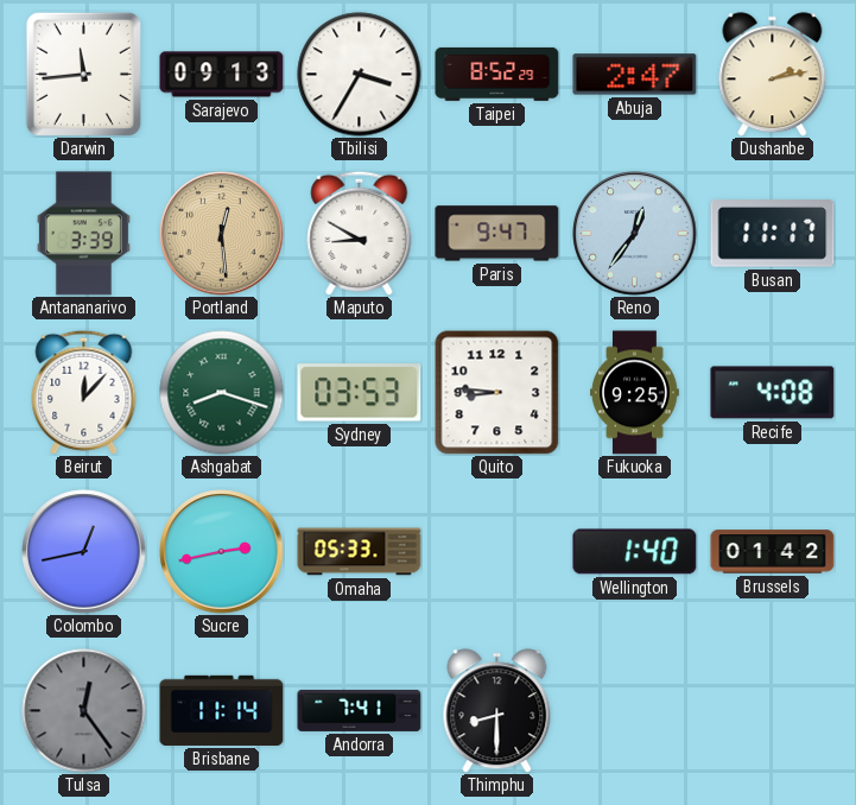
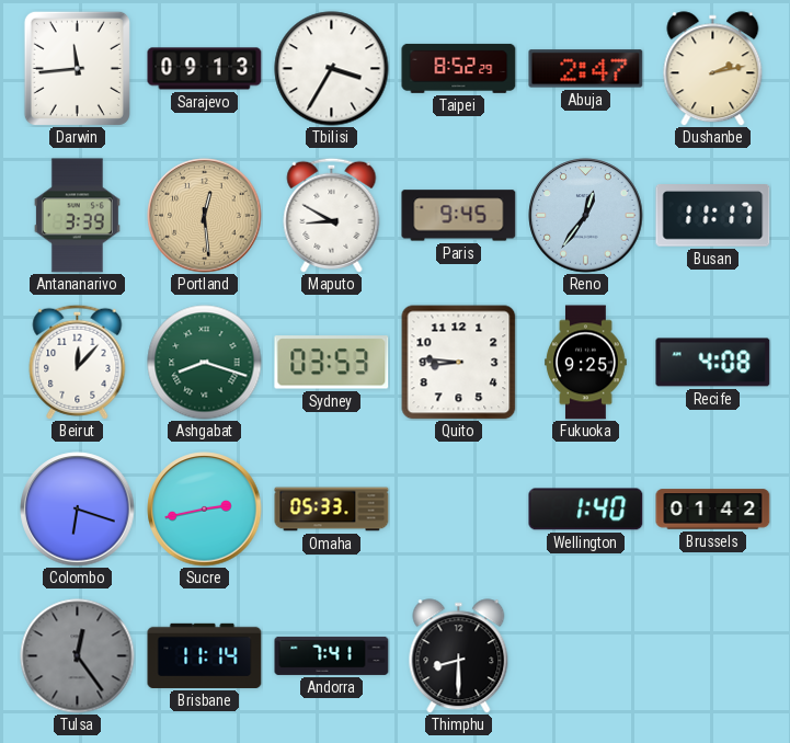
Paris: 9:47 -> 9:45 (459, 216)
Colombo: 12:43 -> 6:18 (78, 510)
